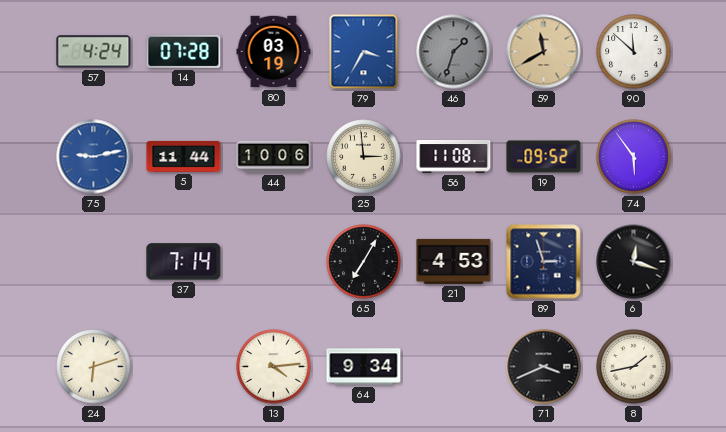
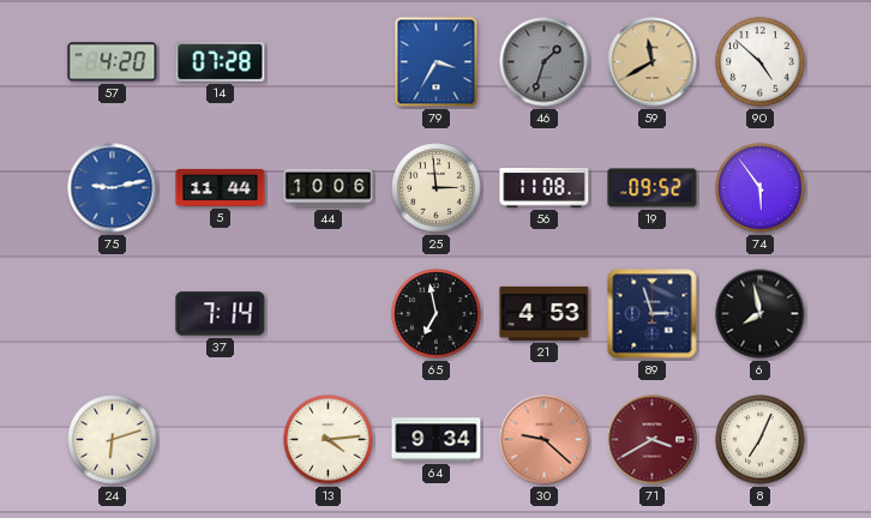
57: 4:24 -> 4:20 (113, 62)
80: 03:19 -> none (274, 52)
90: 11:52 -> 4:52 (761, 62)
65: 7:05 -> 6:58 (437, 314)
6: 12:18 -> 7:58 (761, 314)
30: none -> 9:22 (545, 440)
71: 3:41 -> 3:40 (653, 440)
71 dial: black -> burgundy (653, 440)
8: 1:43 -> 7:04 (761, 440)
